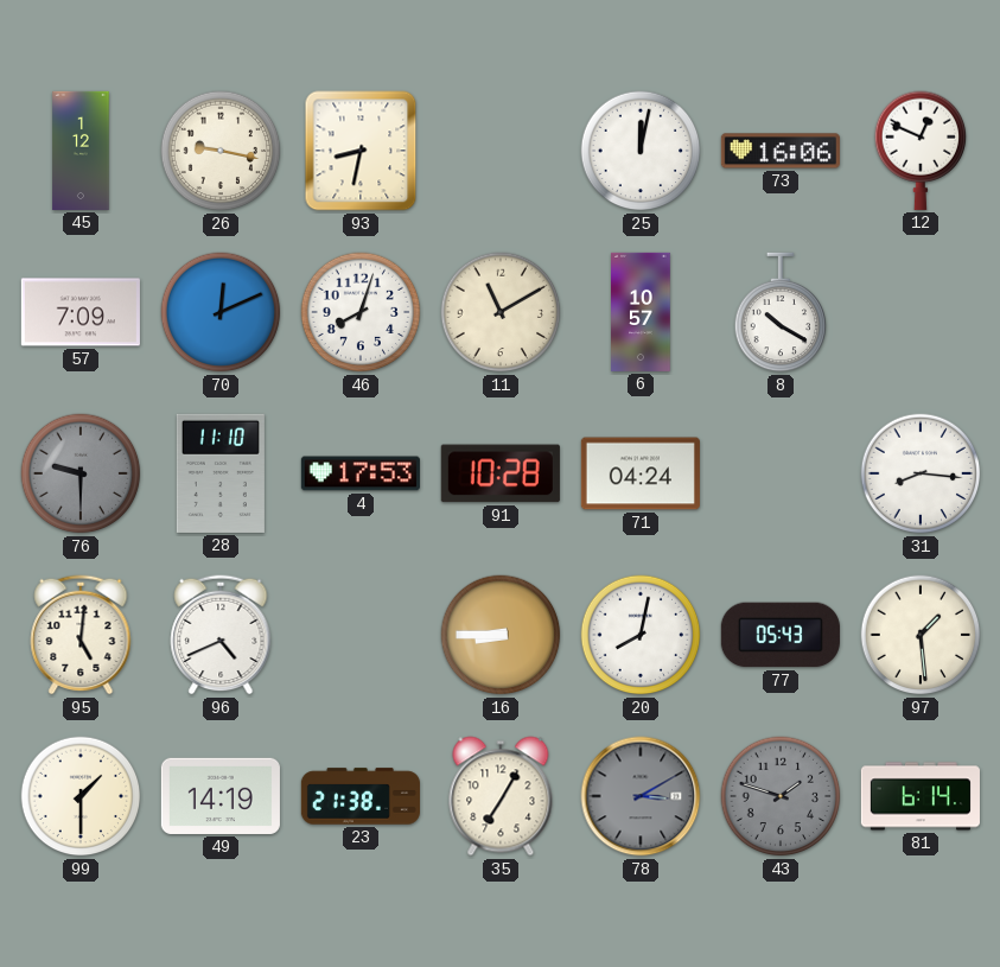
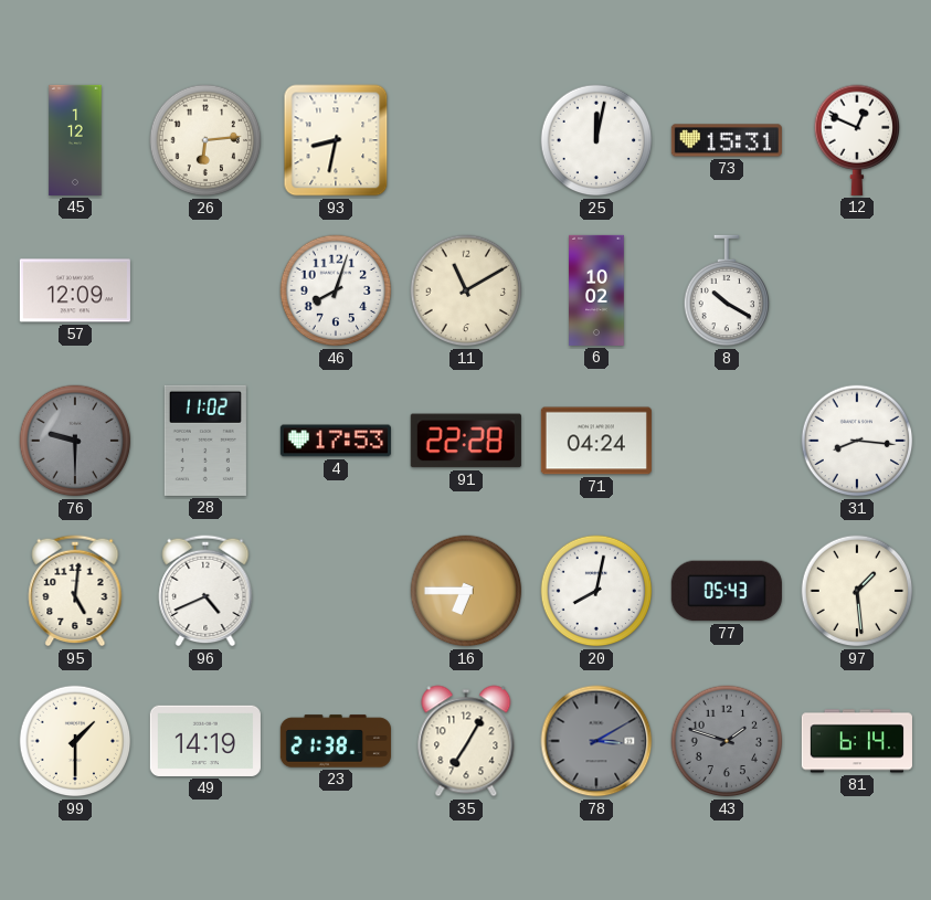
26: 9:17 -> 6:14 (205, 140)
73: 16:06 -> 15:31 (727, 140)
57: 7:09 -> 12:09 (75, 290)
70: 12:11 -> none (221, 312)
6: 10:57 -> 10:02 (596, 290)
28: 11:10 -> 11:02 (205, 441)
91: 10:28 -> 22:28 (466, 441)
16: 8:45 -> 6:45 (466, 591)
